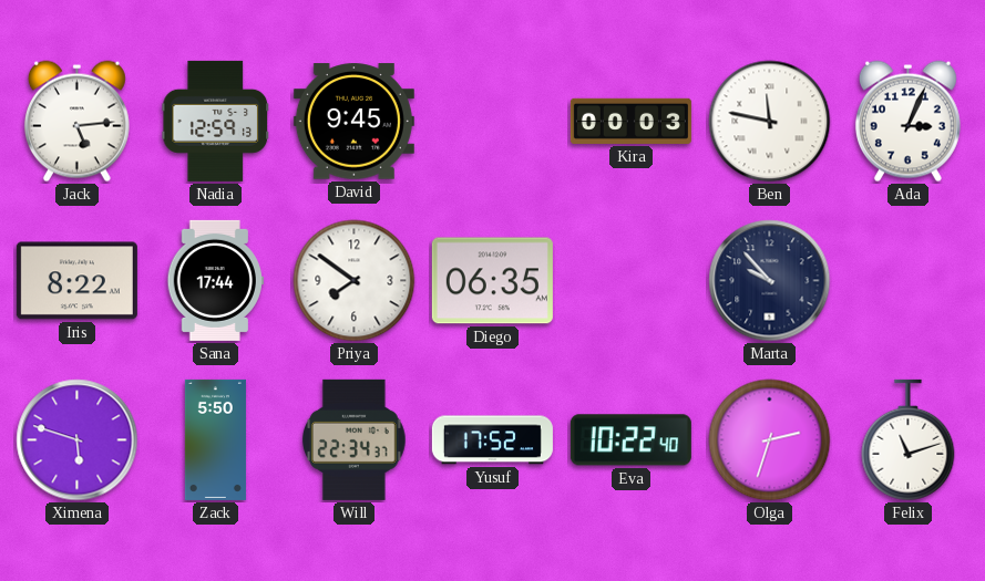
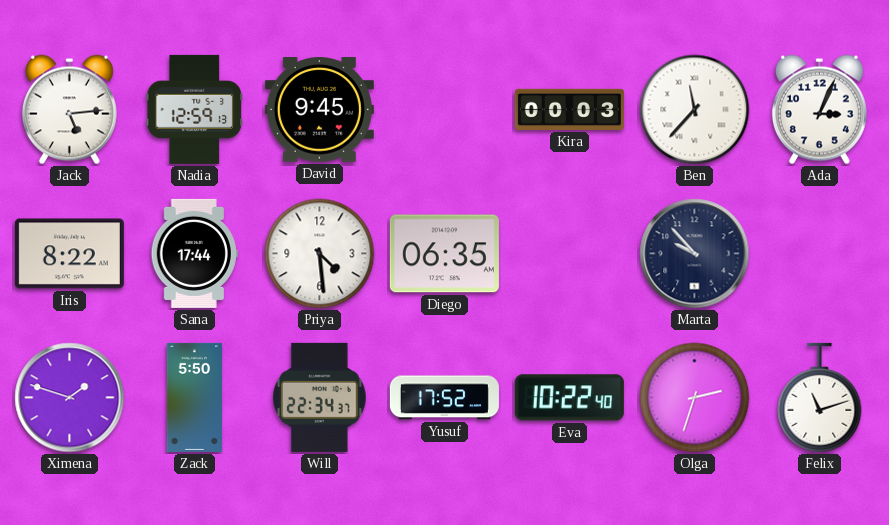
Ben: 11:47 -> 11:37 (695, 110)
Priya: 7:51 -> 4:29 (320, 254)
Ximena: 5:48 -> 1:48 (70, 398)
